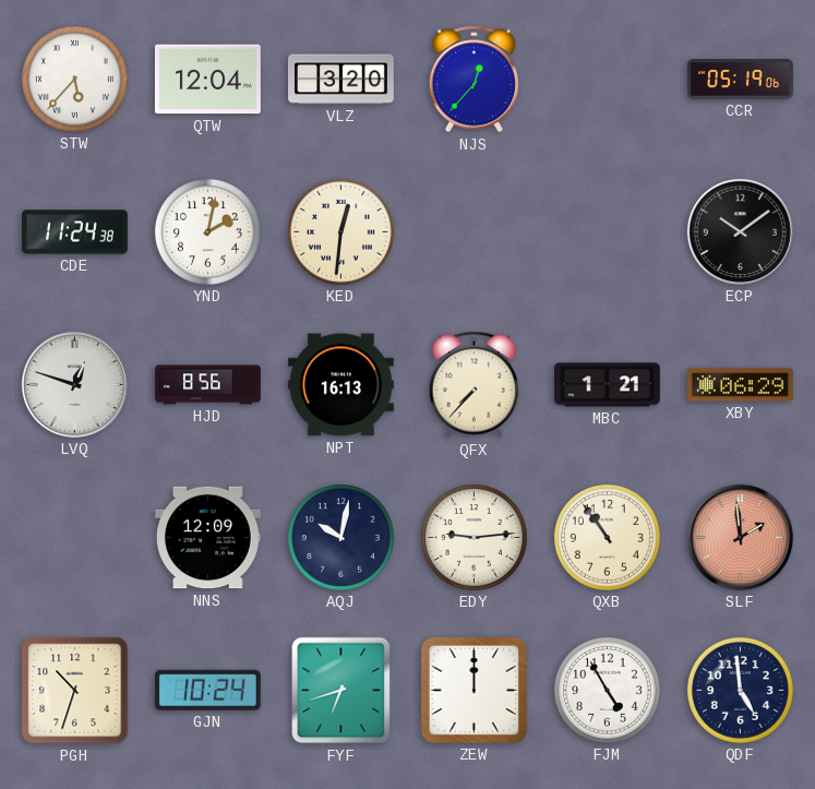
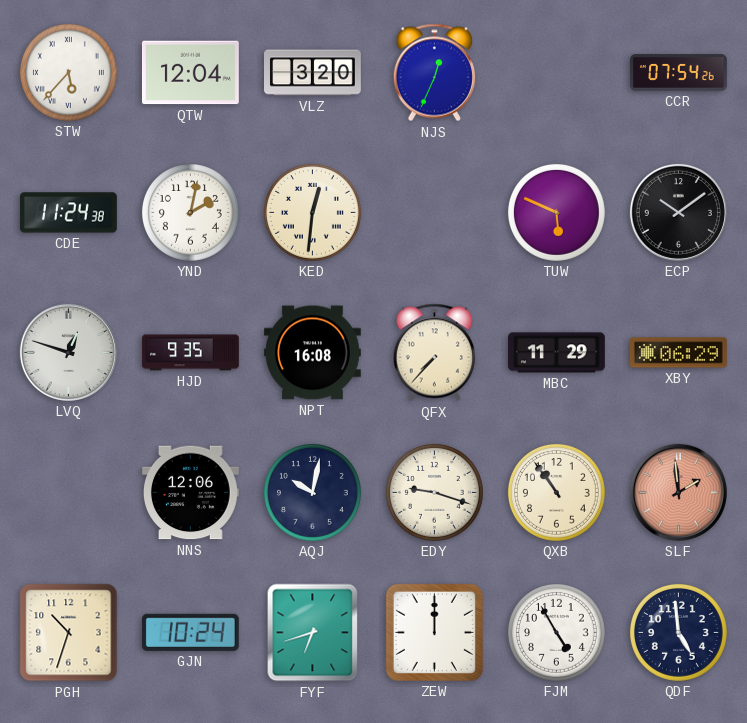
NJS: 12:37 -> 12:34 (434, 73)
CCR: 05:19 -> 07:54 (679, 73)
TUW: none -> 5:49 (556, 212)
HJD: 8:56 -> 9:35 (191, 353)
NPT: 16:13 -> 16:08 (312, 353)
MBC: 1:21 -> 11:29 (557, 353)
NNS: 12:09 -> 12:06 (190, 493)
EDY: 9:14 -> 9:18 (434, 492)
